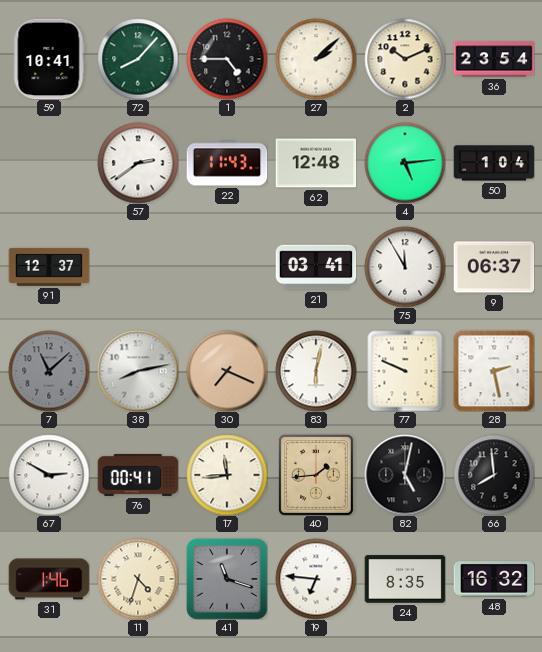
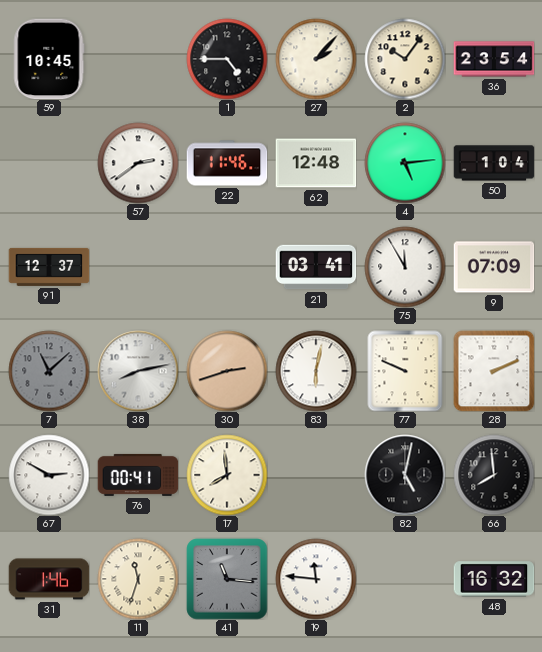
59: 10:41 -> 10:45 (49, 59)
72: 8:07 -> none (138, 59)
27: 2:08 -> 2:07 (316, 59)
2: 10:11 -> 10:06 (405, 59)
22: 11:43 -> 11:46 (227, 163)
9: 06:37 -> 07:09 (494, 267)
30: 7:19 -> 2:42 (227, 371)
28: 2:28 -> 2:11 (494, 371)
17: 11:44 -> 7:59 (227, 475)
40: 1:44 -> none (316, 475)
11: 4:33 -> 11:33 (138, 579)
41: 11:18 -> 11:16 (227, 579)
19: 6:46 -> 11:46 (316, 579)
24: 8:35 -> none (405, 579)
